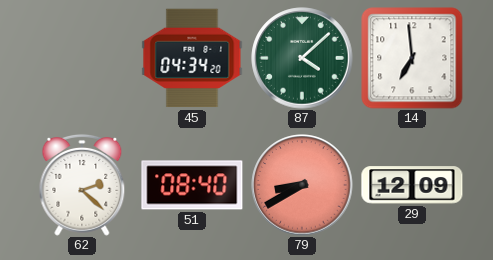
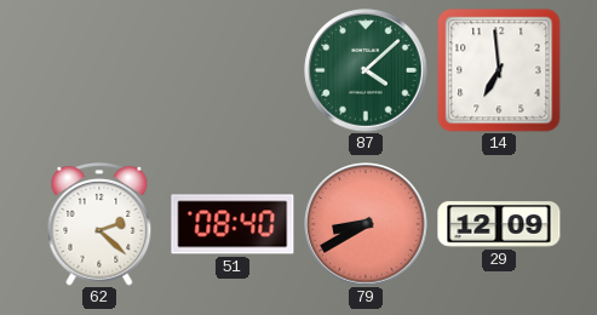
45: 04:34 -> none (192, 58)
